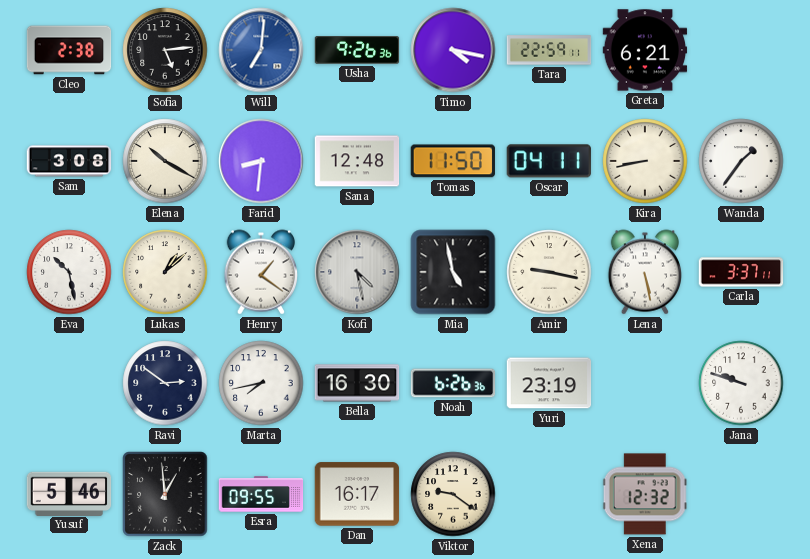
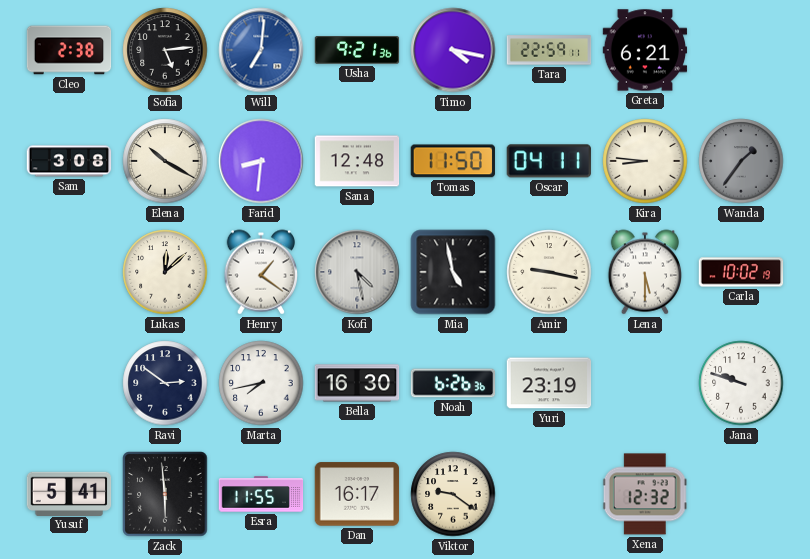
Usha: 9:26 -> 9:21 (357, 50)
Kira: 8:43 -> 8:46 (645, 161)
Wanda dial: white -> grey (741, 161)
Eva: 10:28 -> none (69, 272)
Lukas: 1:08 -> 12:08 (165, 272)
Lena: 5:28 -> 5:30 (644, 272)
Carla: 3:37 -> 10:02 (741, 272)
Yusuf: 5:46 -> 5:41 (69, 493)
Zack: 12:59 -> 5:59 (165, 494)
Esra: 09:55 -> 11:55 (261, 494)
